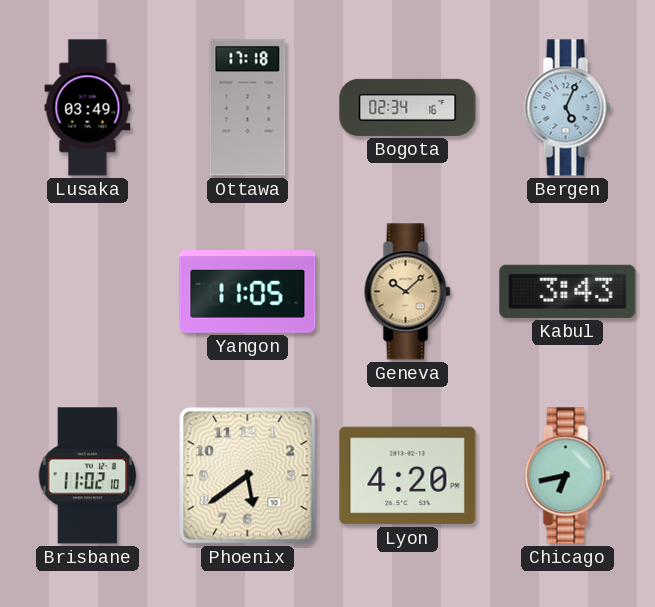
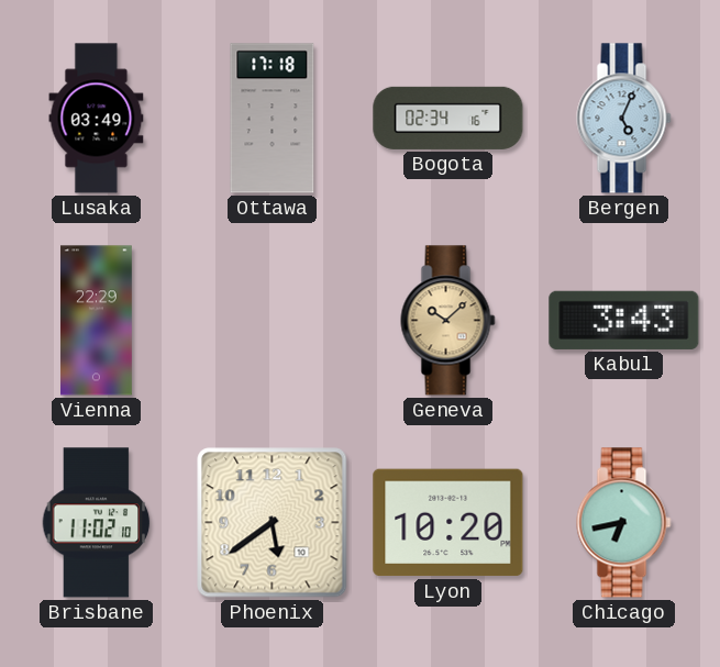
Vienna: none -> 22:29 (97, 321)
Yangon: 11:05 -> none (248, 292)
Lyon: 4:20 -> 10:20 (448, 523)
